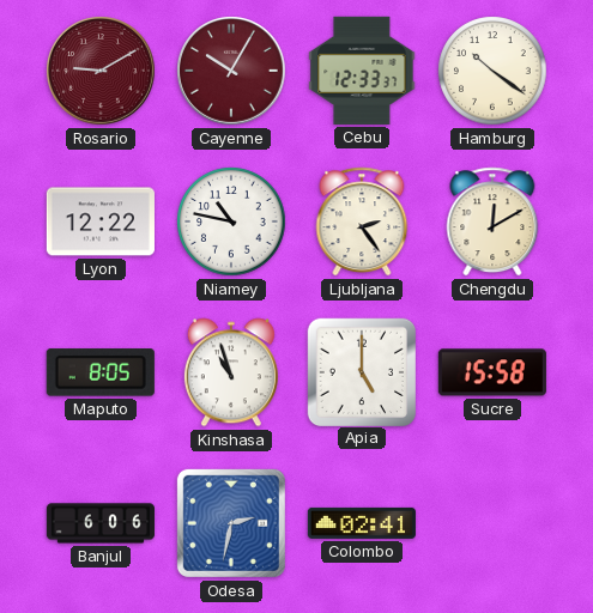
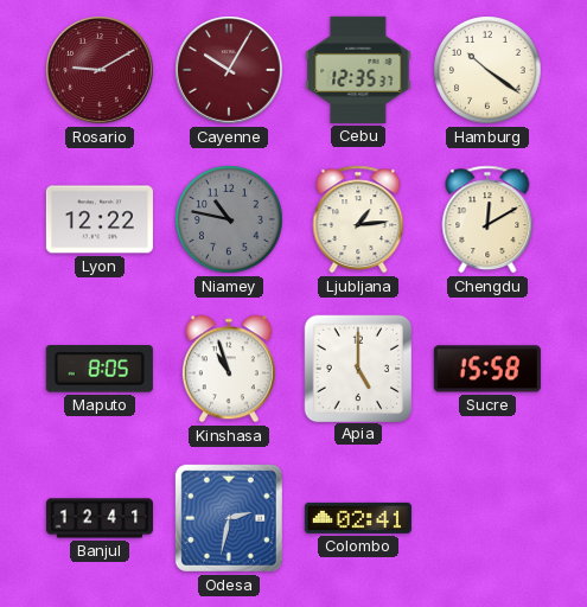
Cebu: 12:33 -> 12:35 (358, 70)
Niamey dial: white -> grey (229, 219)
Ljubljana: 2:24 -> 1:14 (358, 219)
Banjul: 6:06 -> 12:41 (100, 518)
